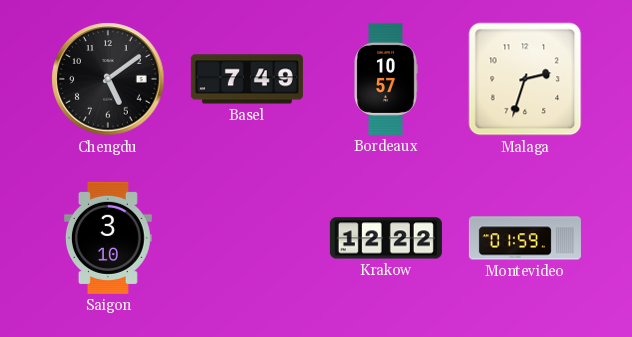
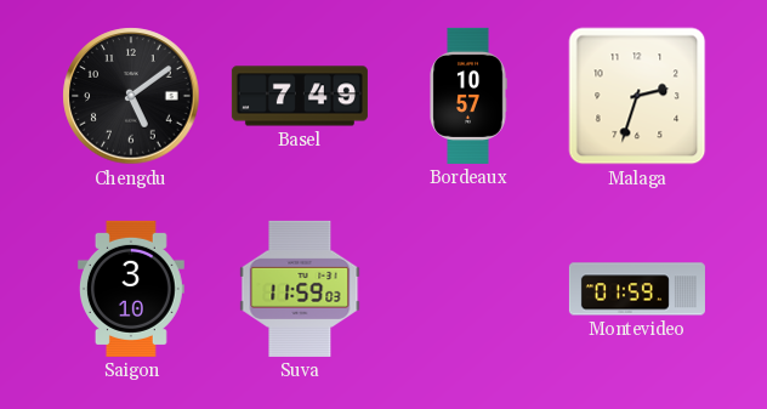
Suva: none -> 11:59 (300, 289)
Krakow: 12:22 -> none (386, 238)
